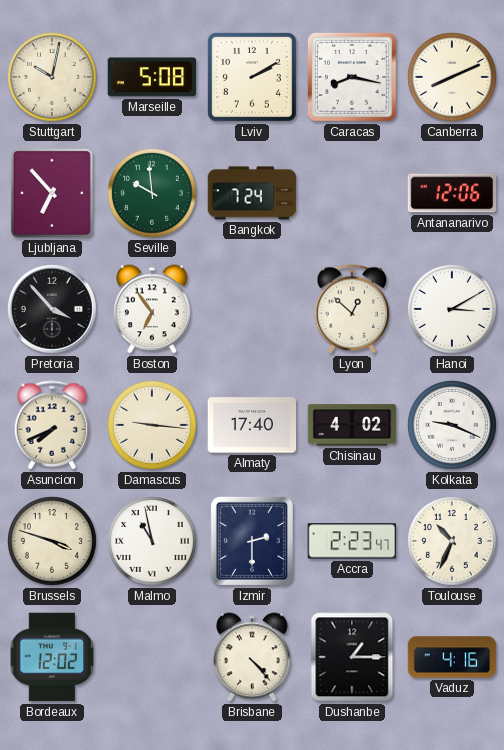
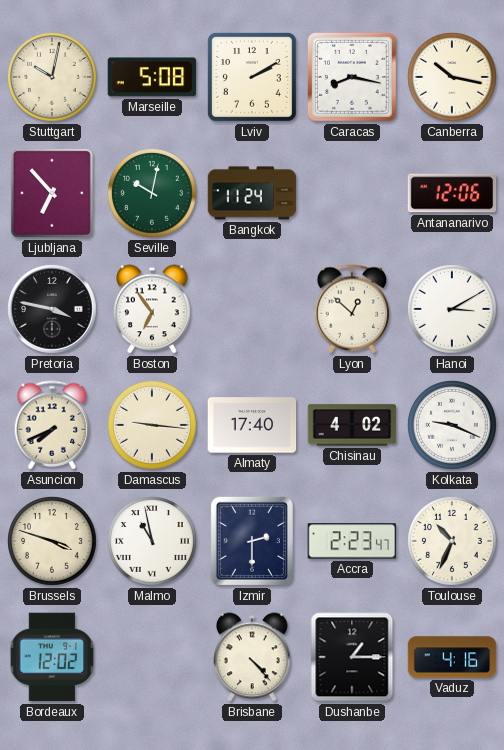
Canberra: 8:11 -> 10:17 (453, 78)
Seville: 9:59 -> 10:02 (153, 194)
Bangkok: 7:24 -> 11:24 (252, 193)
Pretoria: 3:53 -> 3:47 (53, 310)
